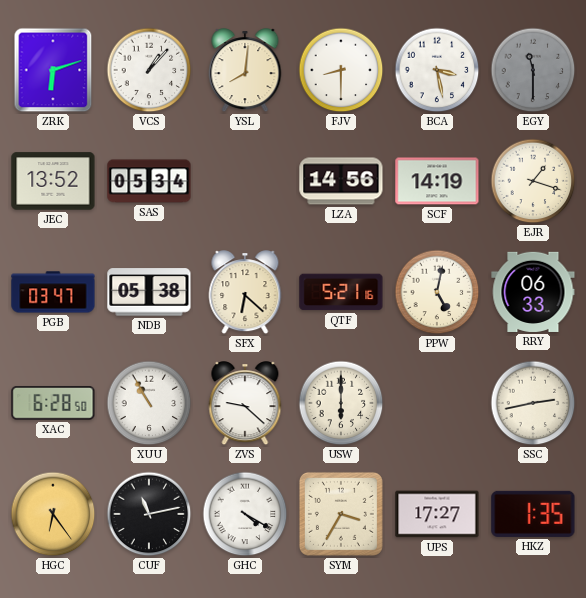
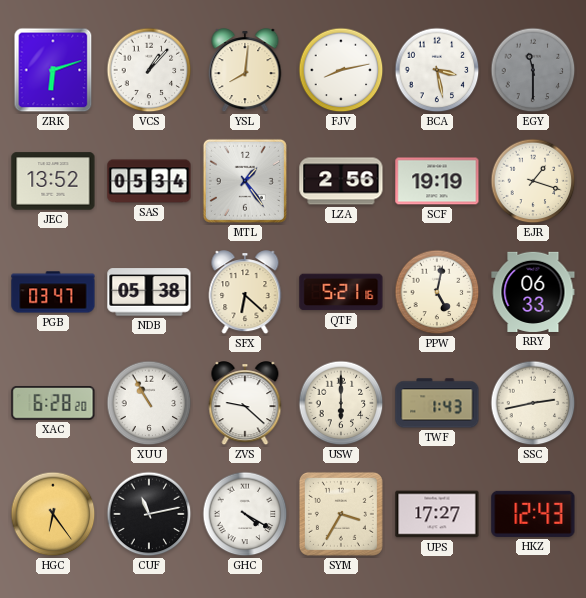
FJV: 8:30 -> 8:13 (341, 70)
MTL: none -> 1:24 (245, 181)
LZA: 14:56 -> 2:56 (341, 181)
SCF: 14:19 -> 19:19 (437, 181)
XAC: 6:28:50 -> 6:28:20 (53, 404)
TWF: none -> 1:43 (437, 403)
HKZ: 1:35 -> 12:43 (533, 514)
